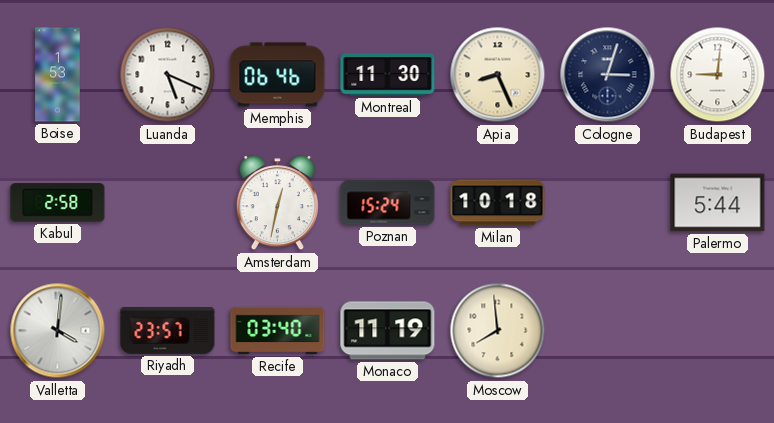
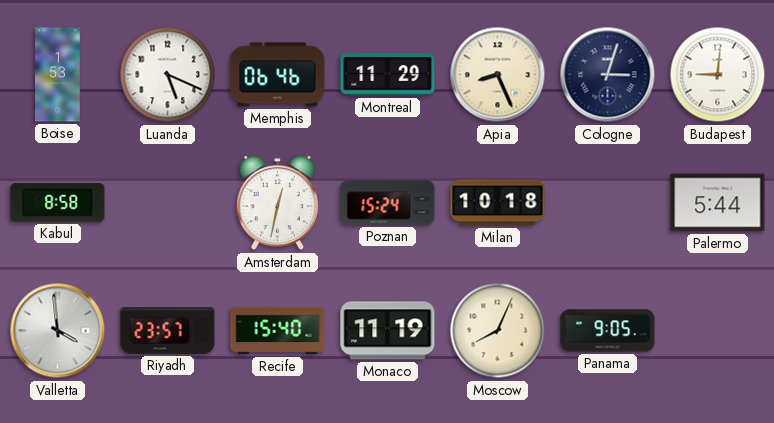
Montreal: 11:30 -> 11:29 (388, 75)
Kabul: 2:58 -> 8:58 (58, 203)
Valletta: 4:01 -> 3:59 (58, 331)
Recife: 03:40 -> 15:40 (278, 331)
Moscow: 7:59 -> 8:04 (498, 331)
Panama: none -> 9:05 (608, 331)
